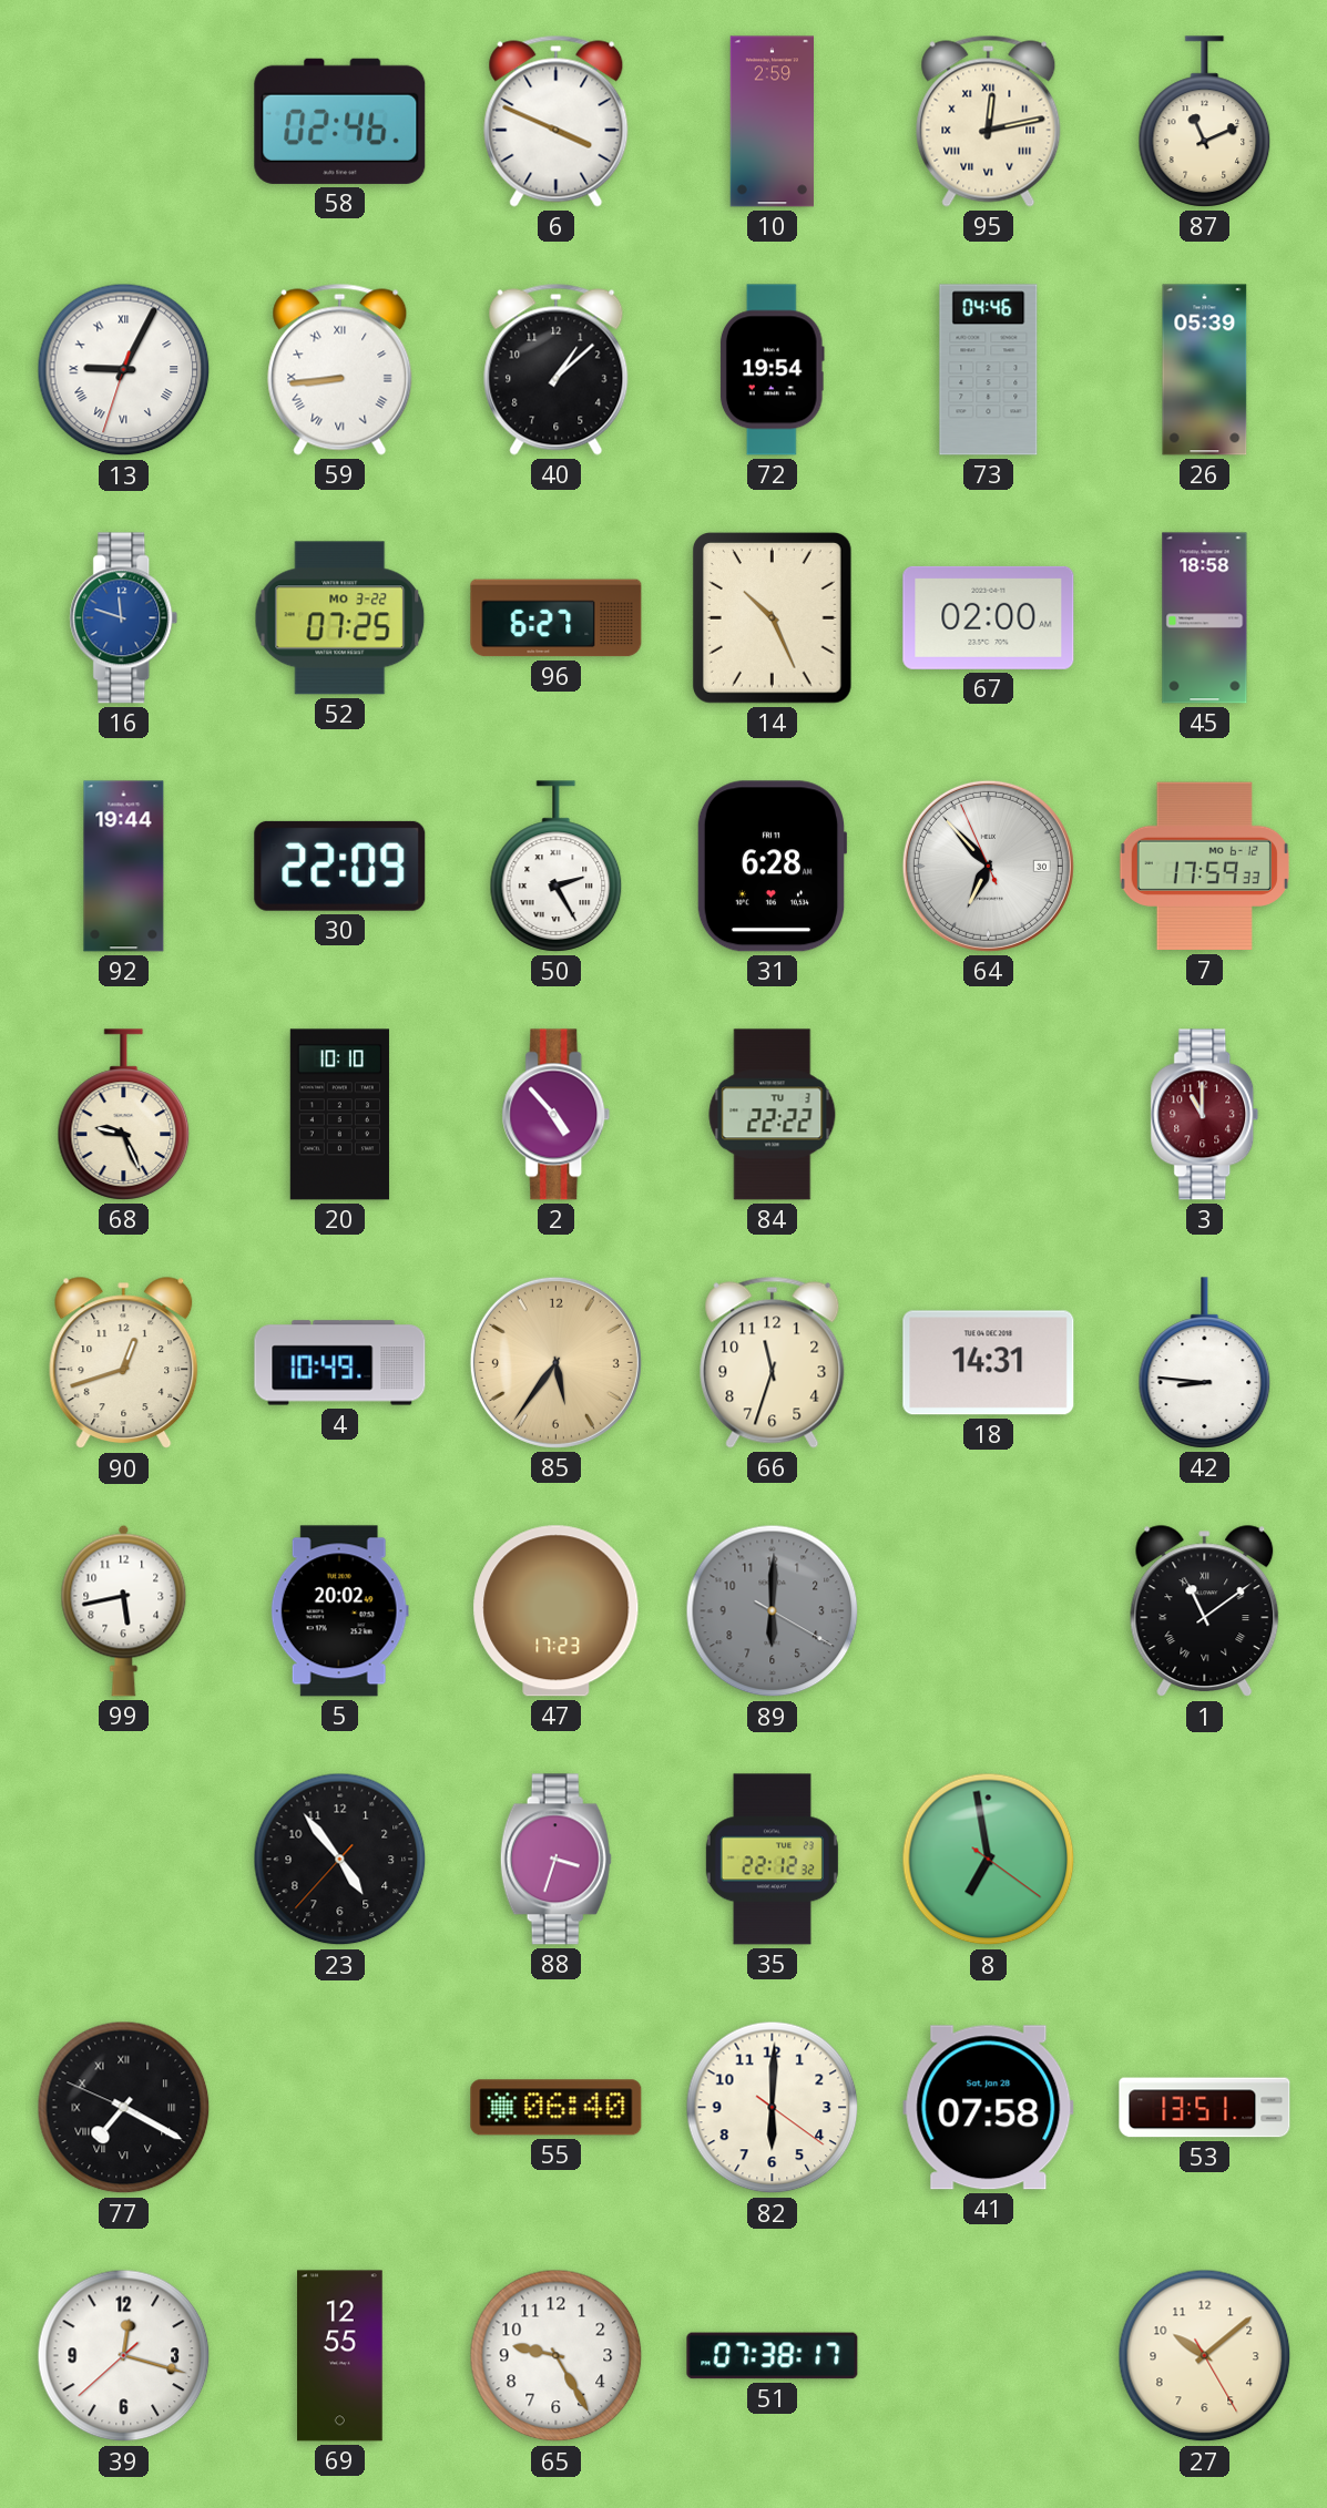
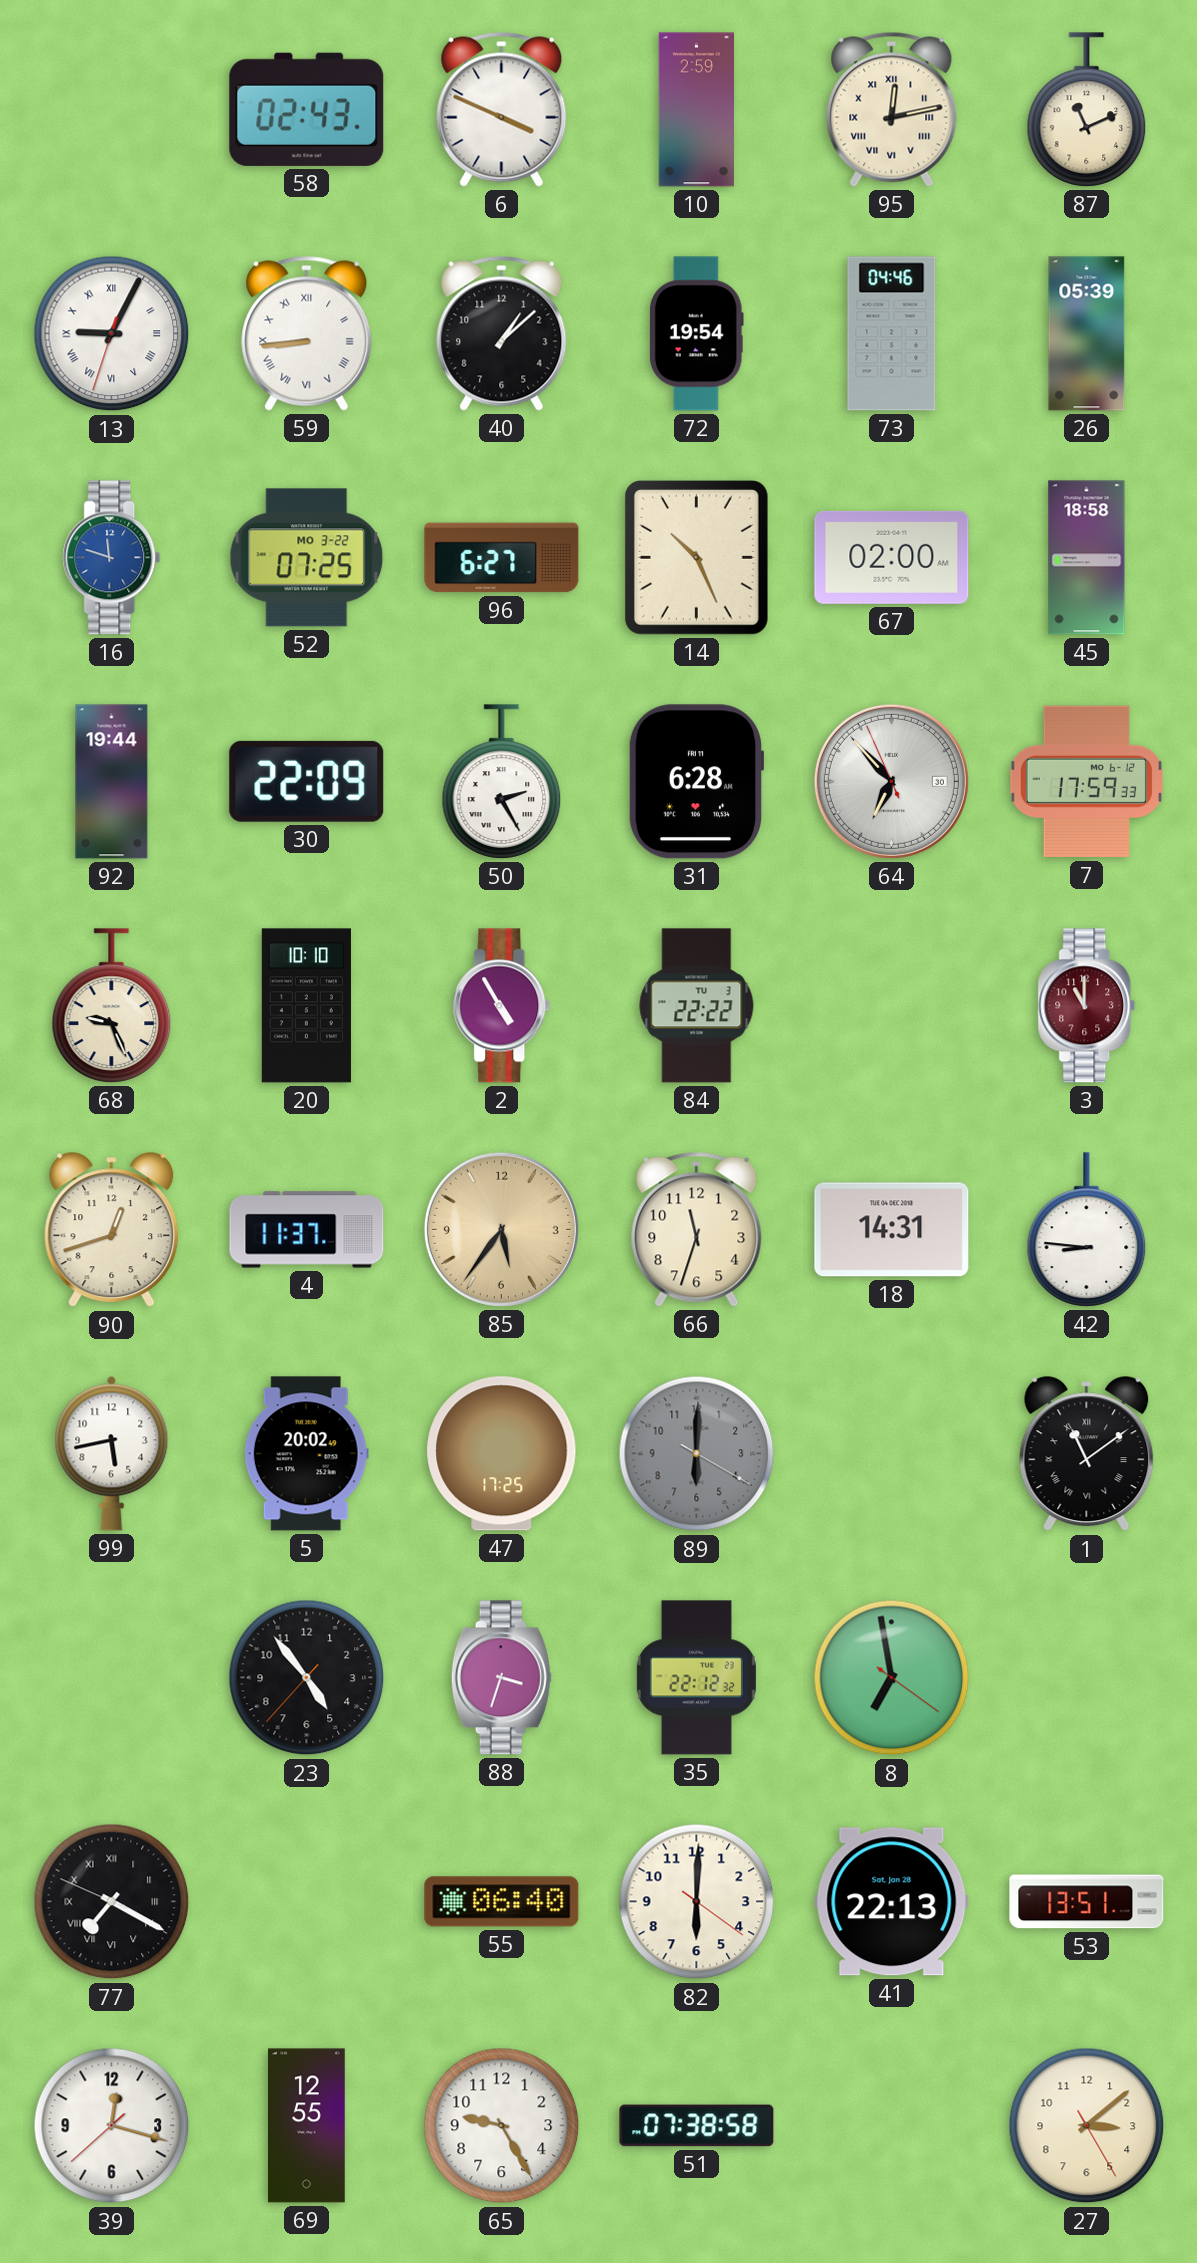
58: 02:46 -> 02:43 (307, 109)
2: 4:53 -> 4:55 (502, 1006)
4: 10:49 -> 11:37 (307, 1230)
47: 17:23 -> 17:25 (502, 1454)
41: 07:58 -> 22:13 (892, 1902)
51: 07:38:17 -> 07:38:58 (697, 2126)
27: 10:08 -> 3:08 (1087, 2126)
